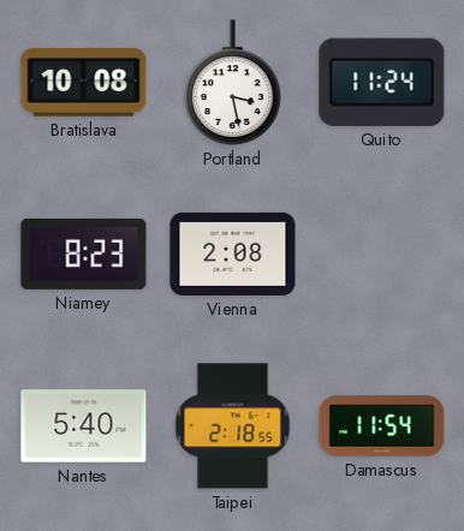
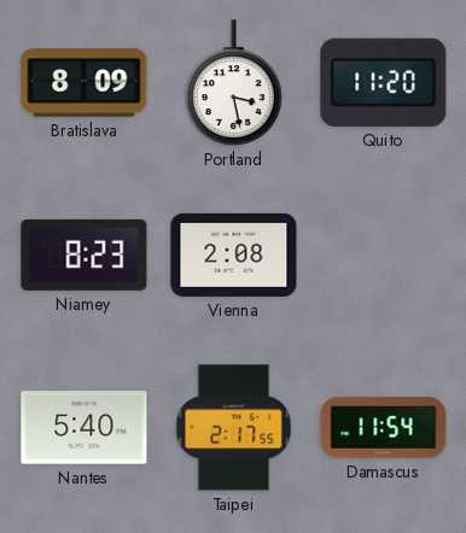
Bratislava: 10:08 -> 8:09 (85, 83)
Quito: 11:24 -> 11:20 (384, 82)
Taipei: 2:18 -> 2:17 (234, 428)
